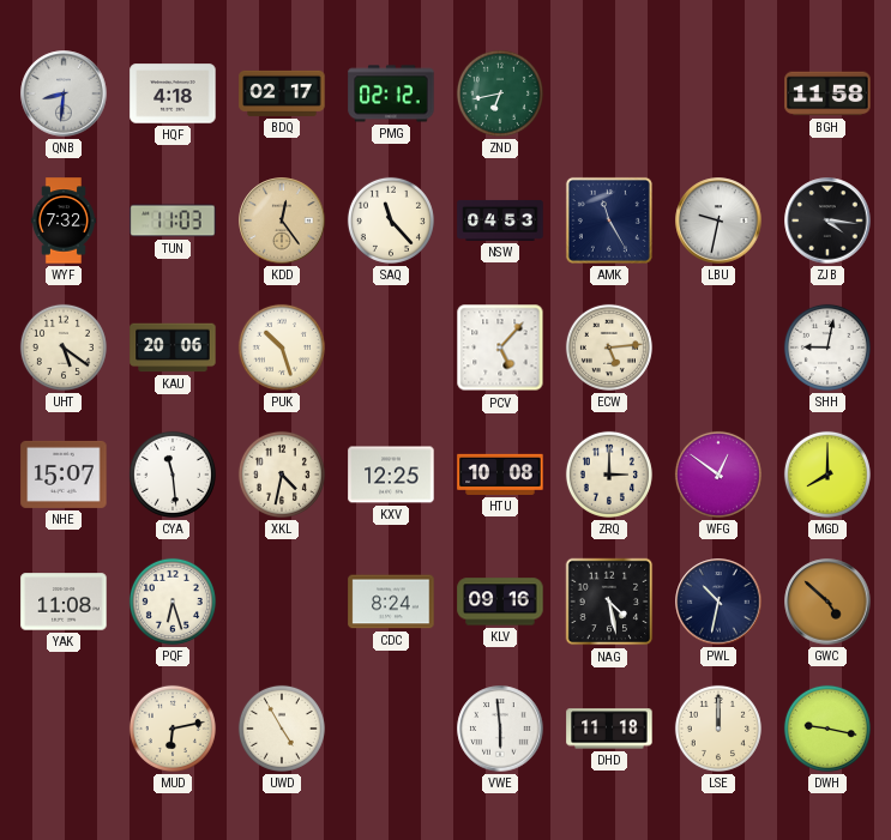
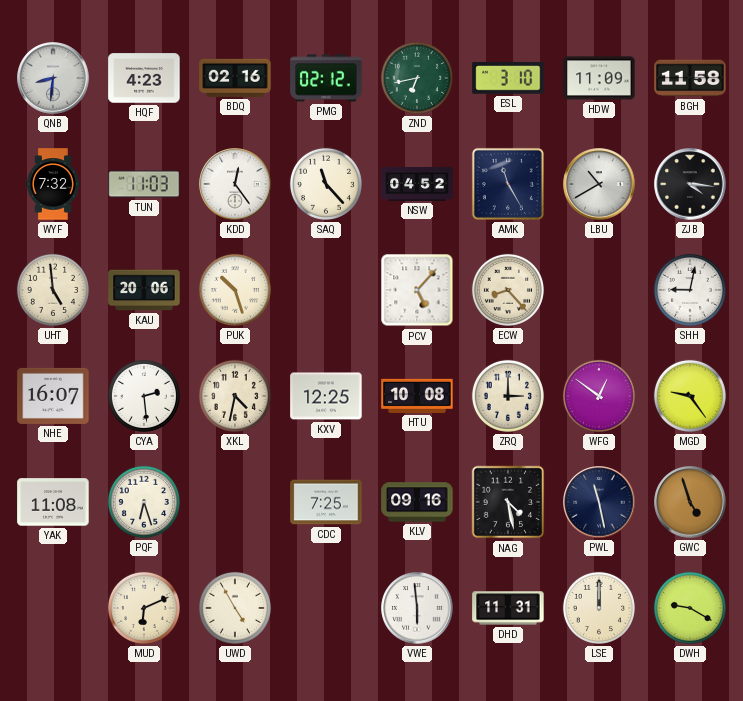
HQF: 4:18 -> 4:23 (144, 78)
BDQ: 02:17 -> 02:16 (235, 78)
ESL: none -> 3:10 (508, 78)
HDW: none -> 11:09 (599, 78)
KDD dial: champagne -> white (235, 184)
NSW: 04:53 -> 04:52 (417, 184)
LBU: 9:32 -> 10:40 (599, 184)
UHT: 5:21 -> 4:59 (53, 290)
ECW: 5:14 -> 8:23 (508, 290)
NHE: 15:07 -> 16:07 (53, 396)
CYA: 11:29 -> 2:29 (144, 396)
MGD: 8:00 -> 9:24 (690, 396)
CDC: 8:24 -> 7:25 (326, 502)
PWL: 10:32 -> 11:28 (599, 502)
GWC: 4:52 -> 4:57 (690, 502)
MUD: 6:13 -> 6:11 (144, 608)
DHD: 11:18 -> 11:31 (508, 608)
DWH: 9:17 -> 9:20 (690, 608)
